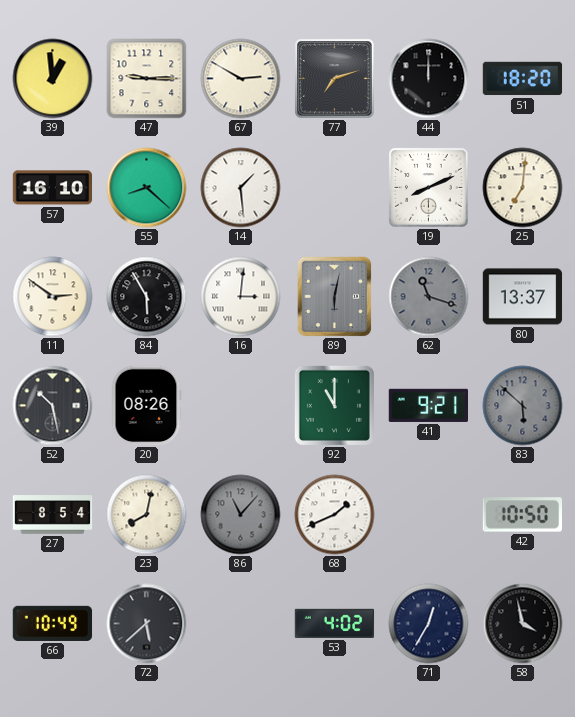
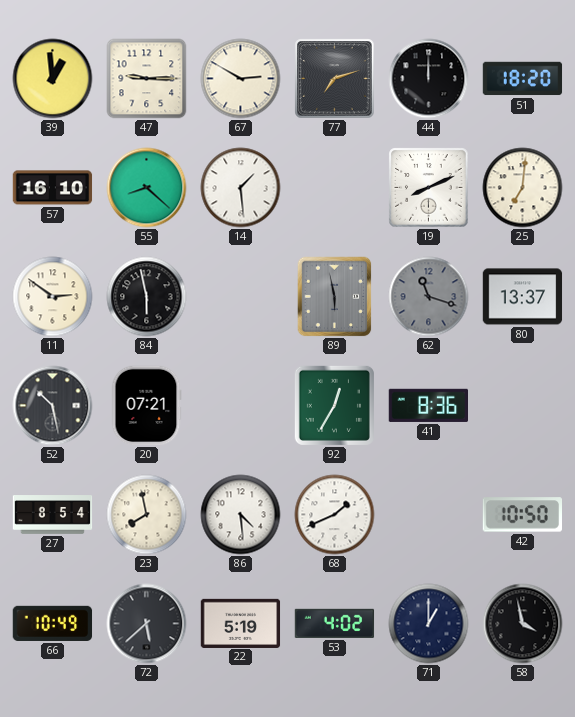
84: 5:55 -> 5:58 (147, 297)
16: 3:01 -> none (241, 297)
89: 6:02 -> 5:58 (335, 297)
20: 08:26 -> 07:21 (146, 406)
92: 11:00 -> 12:35 (334, 405)
41: 9:21 -> 8:36 (428, 405)
83: 5:52 -> none (523, 406)
23: 8:02 -> 7:58 (147, 515)
86: 11:07 -> 4:29 (241, 515)
86 dial: grey -> white (241, 515)
22: none -> 5:19 (241, 623)
71: 12:35 -> 1:00 (429, 624)
